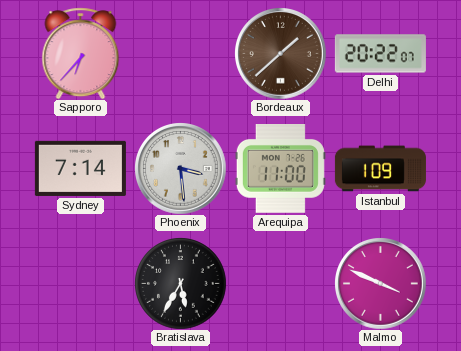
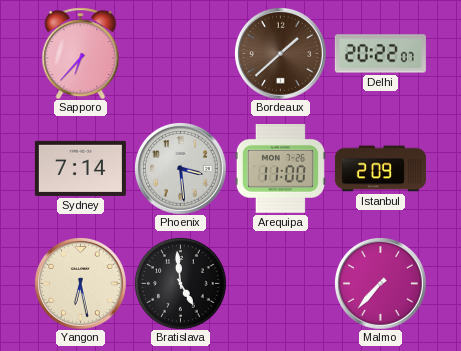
Istanbul: 1:09 -> 2:09 (380, 169)
Yangon: none -> 6:28 (80, 283)
Bratislava: 5:35 -> 4:59 (180, 283)
Malmo: 3:49 -> 7:37 (380, 283)
